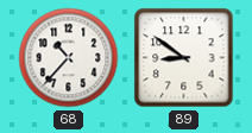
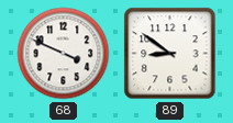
68: 10:37 -> 3:49 (64, 54)
